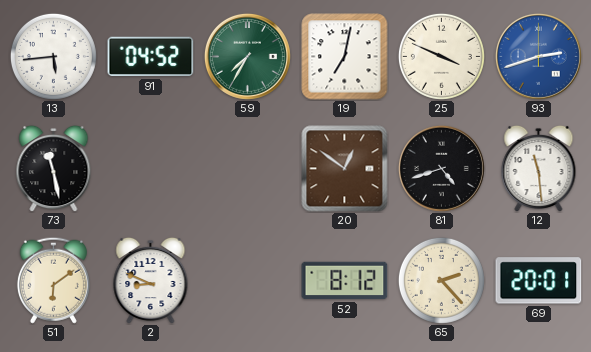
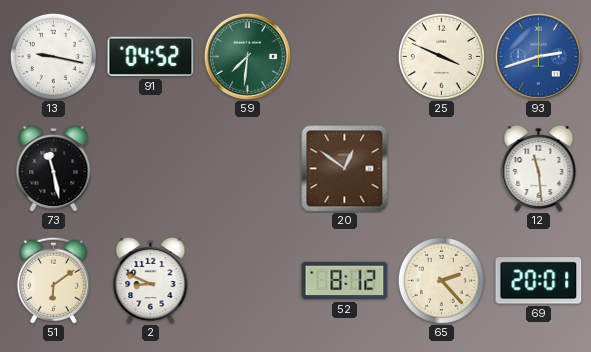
13: 5:44 -> 9:17 (53, 56)
59: 7:35 -> 7:31 (247, 56)
19: 7:02 -> none (345, 57)
81: 4:42 -> none (441, 168)
